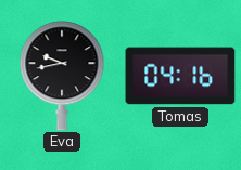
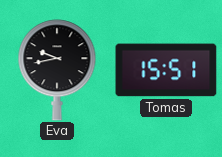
Tomas: 04:16 -> 15:51 (166, 70)
